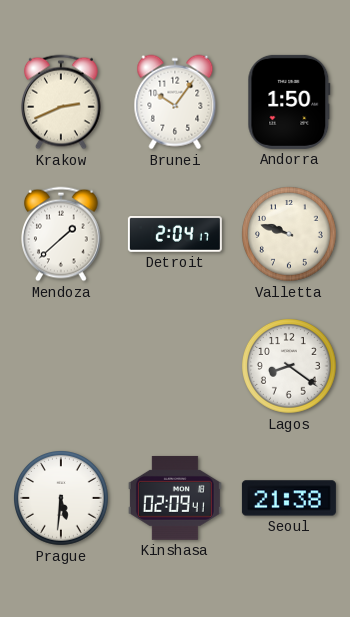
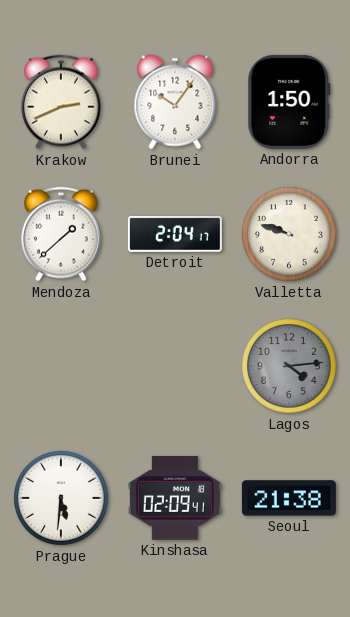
Lagos: 8:21 -> 4:14 (290, 367)
Lagos dial: white -> grey (290, 367)
